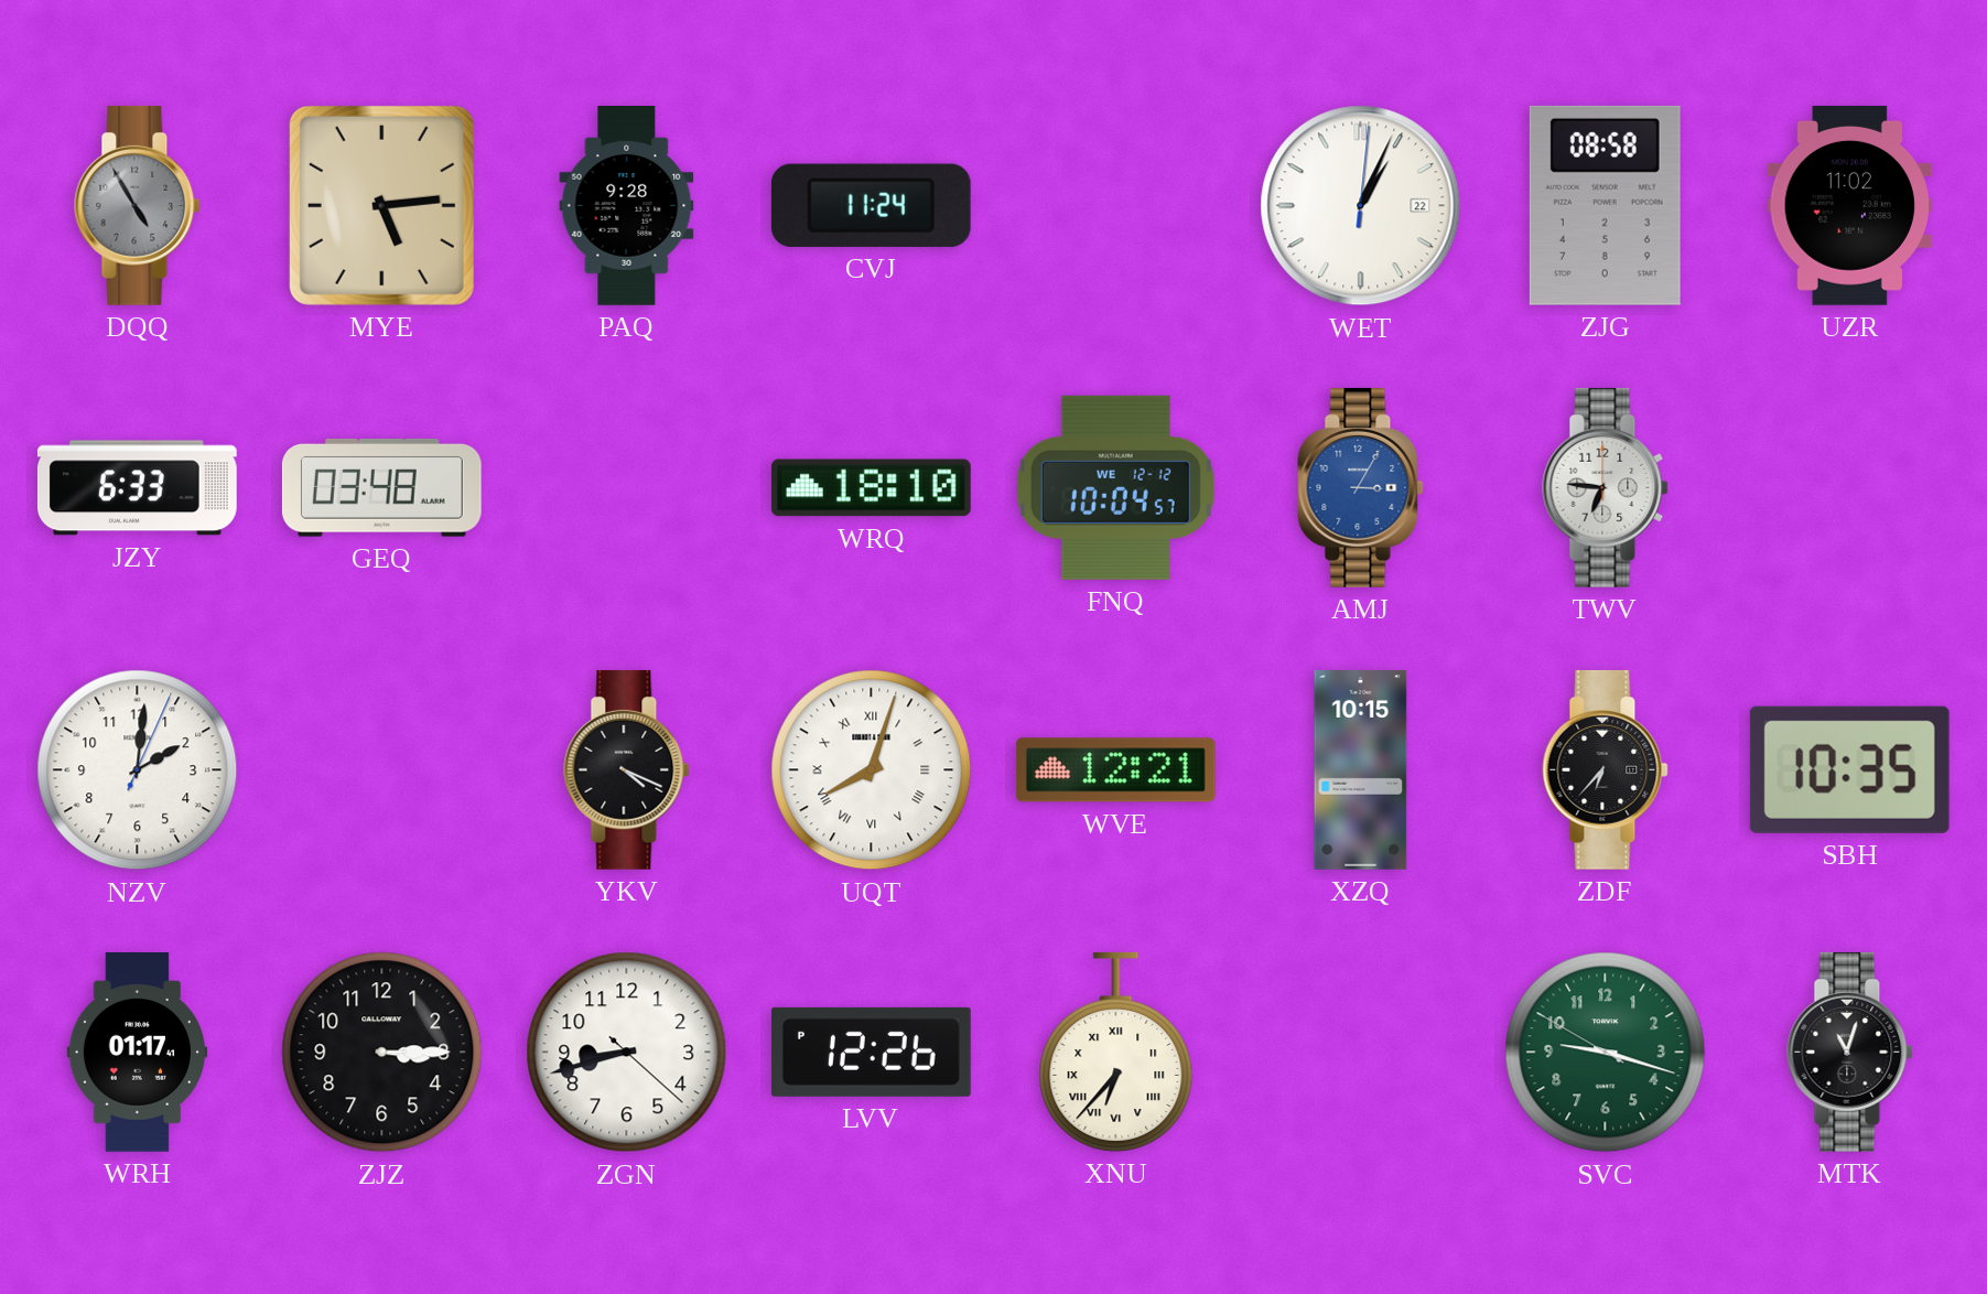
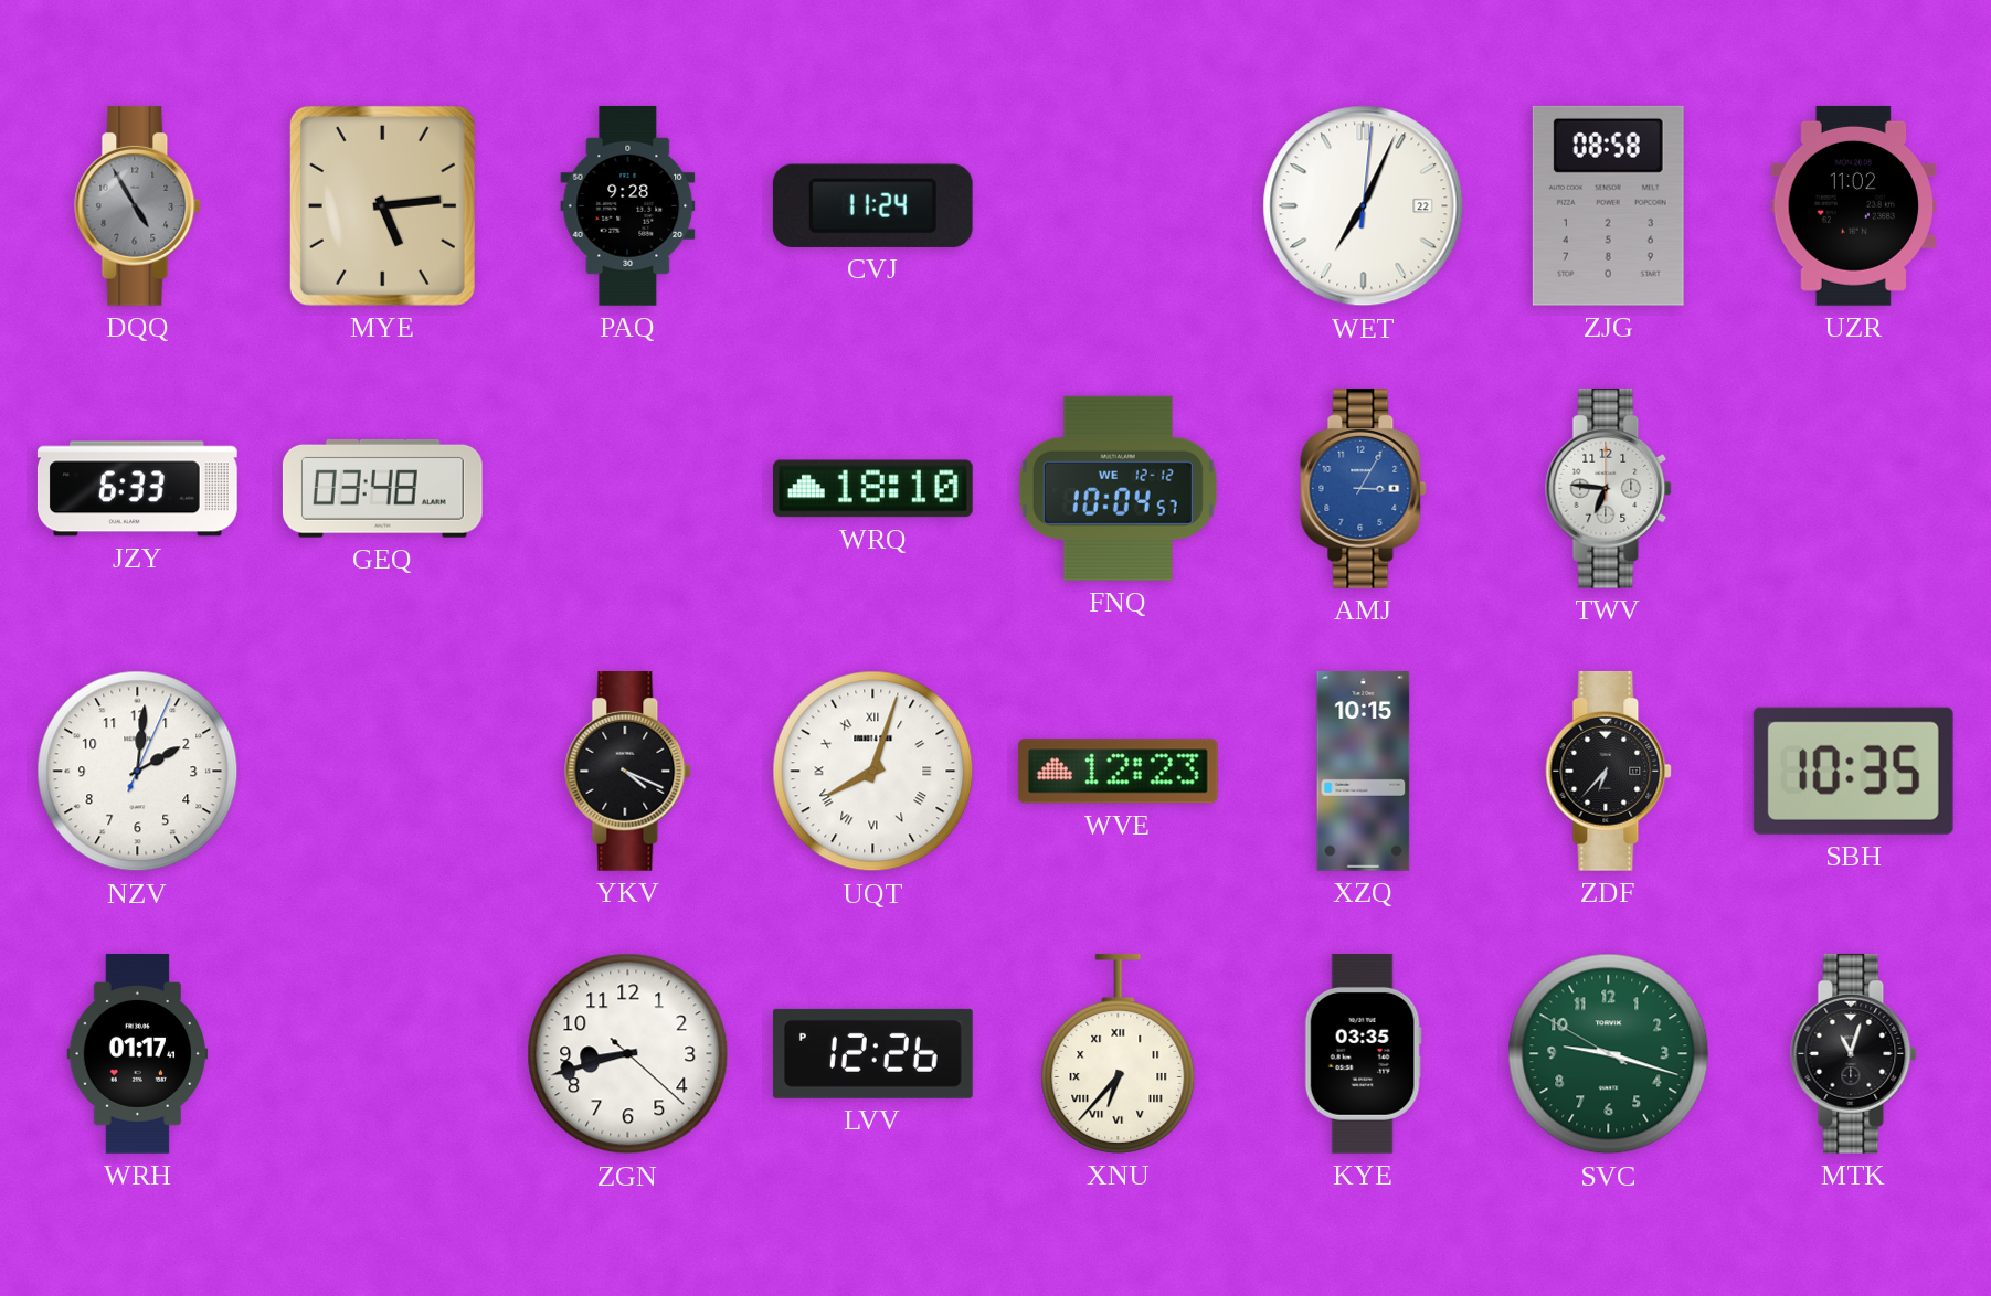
WET: 1:04 -> 7:04 (1364, 206)
WVE: 12:21 -> 12:23 (1118, 772)
ZJZ: 3:15 -> none (382, 1053)
KYE: none -> 03:35 (1363, 1054)
